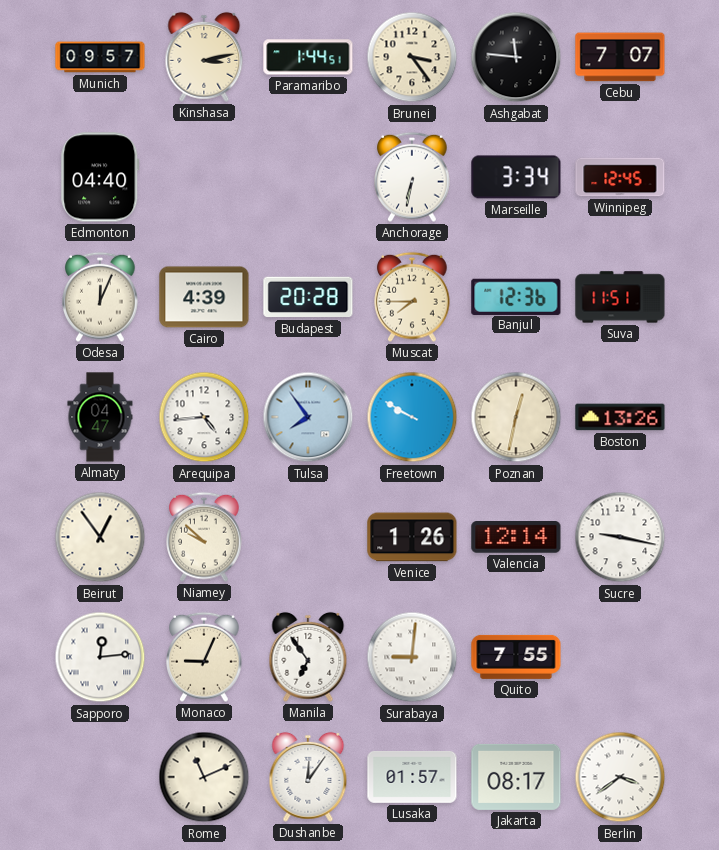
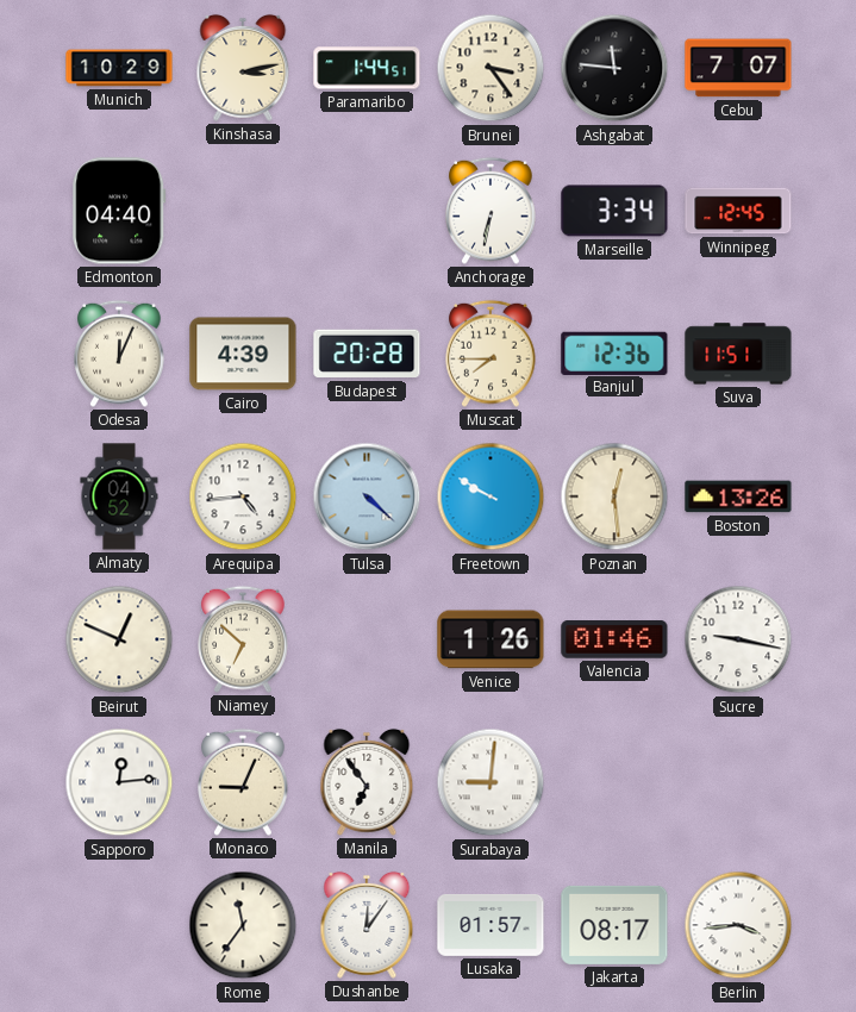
Munich: 09:57 -> 10:29 (119, 68)
Almaty: 04:47 -> 04:52 (119, 496)
Tulsa: 7:54 -> 4:22 (367, 496)
Poznan: 12:32 -> 12:29 (614, 496)
Beirut: 12:54 -> 12:49 (119, 639)
Niamey: 9:52 -> 6:52 (243, 639)
Valencia: 12:14 -> 01:46 (614, 641)
Quito: 7:55 -> none (516, 657)
Rome: 11:11 -> 11:36 (243, 925)
Berlin: 3:39 -> 3:44 (738, 925)
